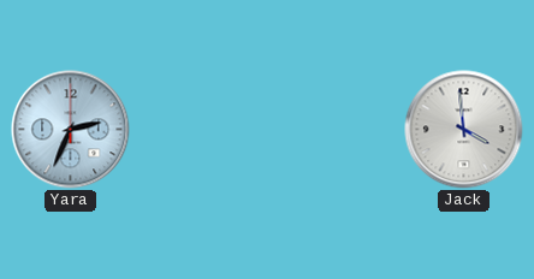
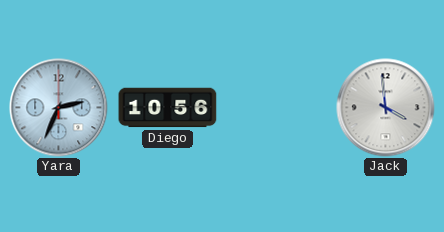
Diego: none -> 10:56 (168, 108)
